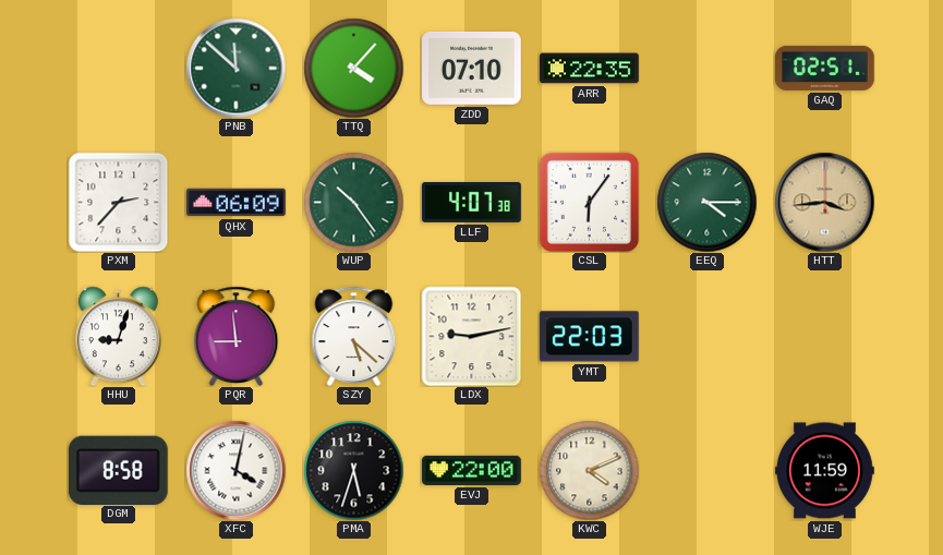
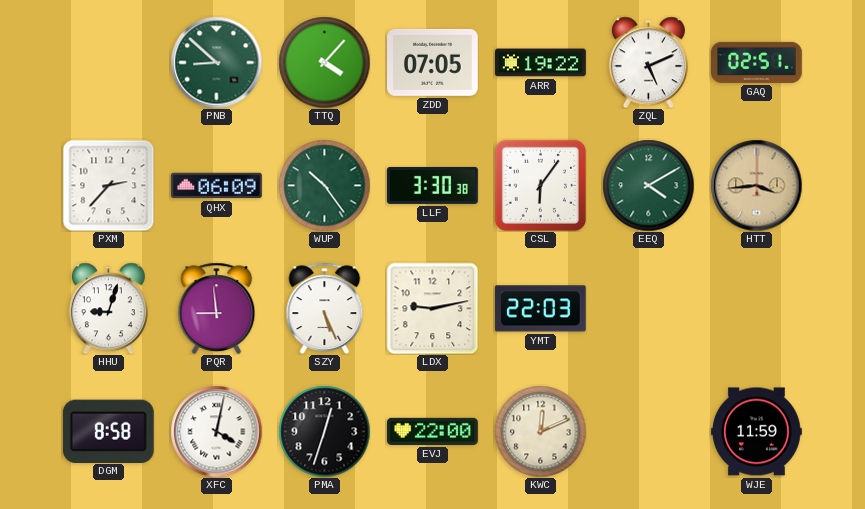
PNB: 11:52 -> 8:52 (216, 62)
ZDD: 07:10 -> 07:05 (433, 62)
ARR: 22:35 -> 19:22 (541, 63)
ZQL: none -> 5:11 (648, 62)
LLF: 4:07 -> 3:30 (433, 185)
EEQ: 4:15 -> 4:10 (648, 185)
SZY: 5:22 -> 5:26 (325, 308)
PMA: 5:33 -> 12:33 (324, 431)
KWC: 4:11 -> 12:11 (540, 431)
